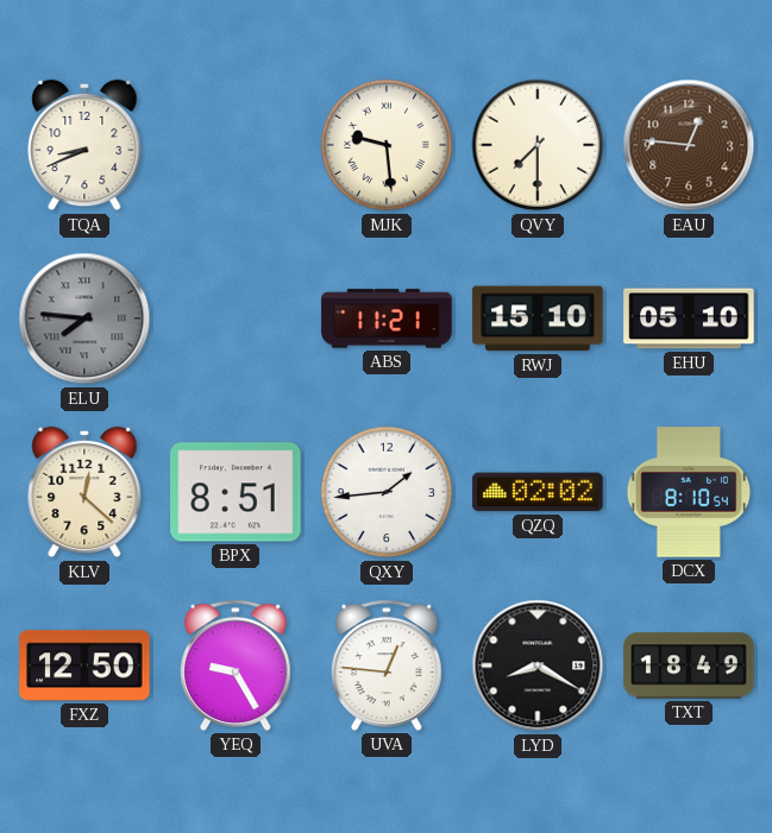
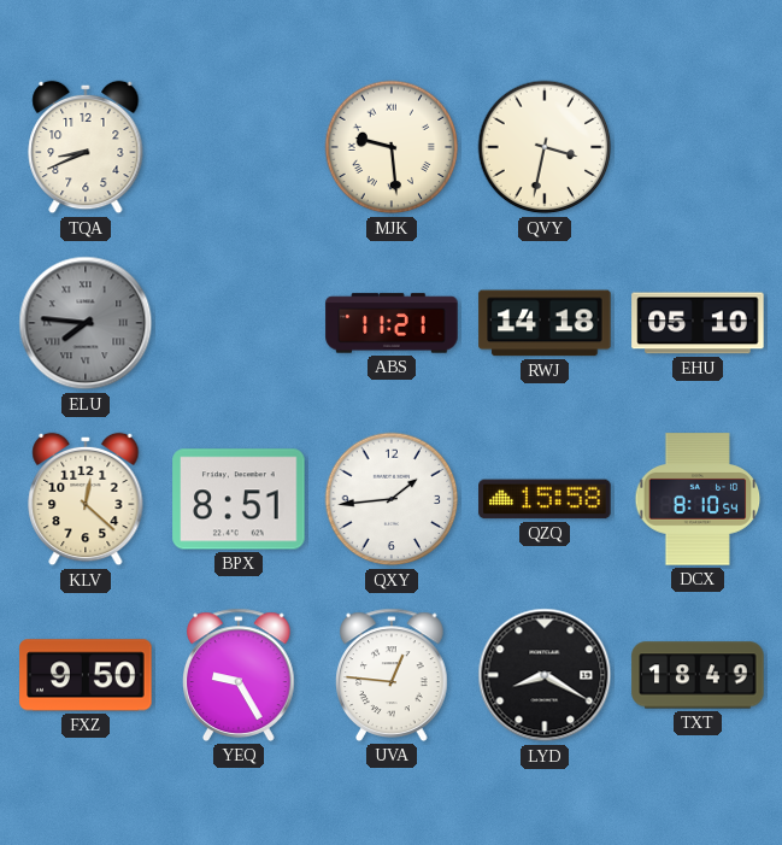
QVY: 7:30 -> 3:32 (545, 147)
EAU: 12:46 -> none (689, 145)
RWJ: 15:10 -> 14:18 (545, 323)
QZQ: 02:02 -> 15:58 (545, 499)
FXZ: 12:50 -> 9:50 (86, 675)
